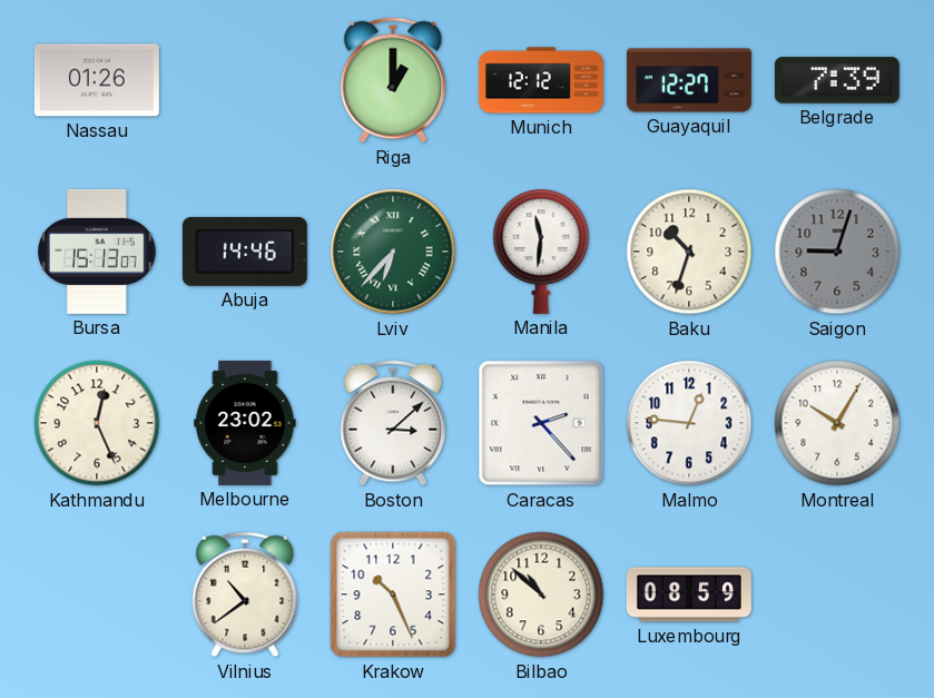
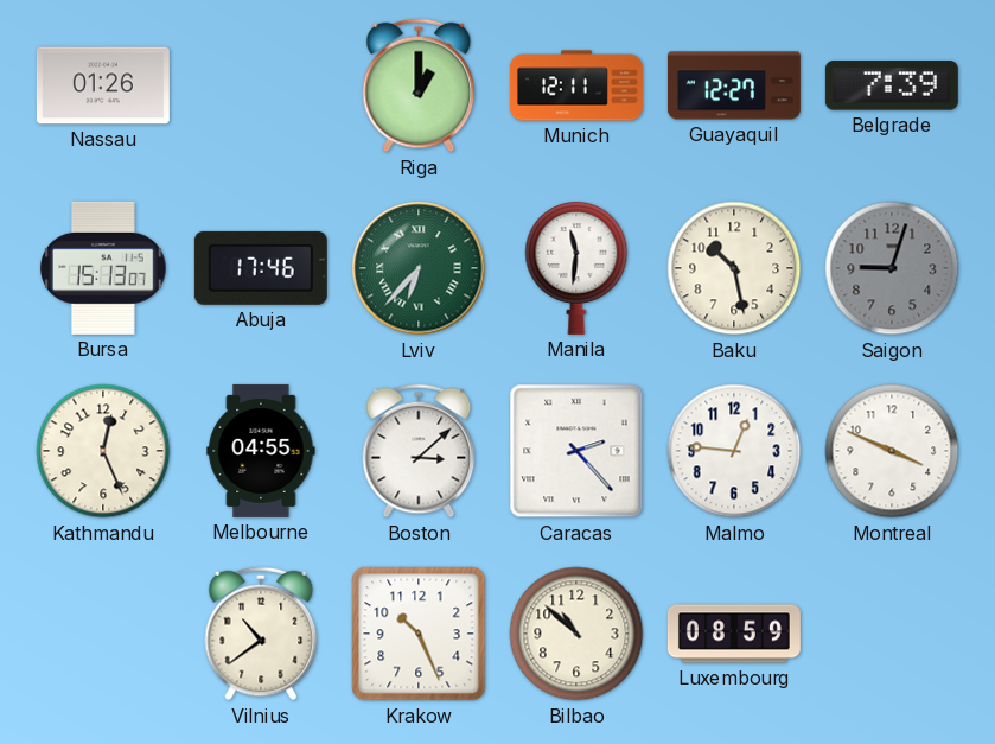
Munich: 12:12 -> 12:11 (576, 85)
Abuja: 14:46 -> 17:46 (261, 268)
Baku: 10:33 -> 10:28 (734, 268)
Melbourne: 23:02 -> 04:55 (261, 451)
Montreal: 10:05 -> 3:49 (892, 451)
